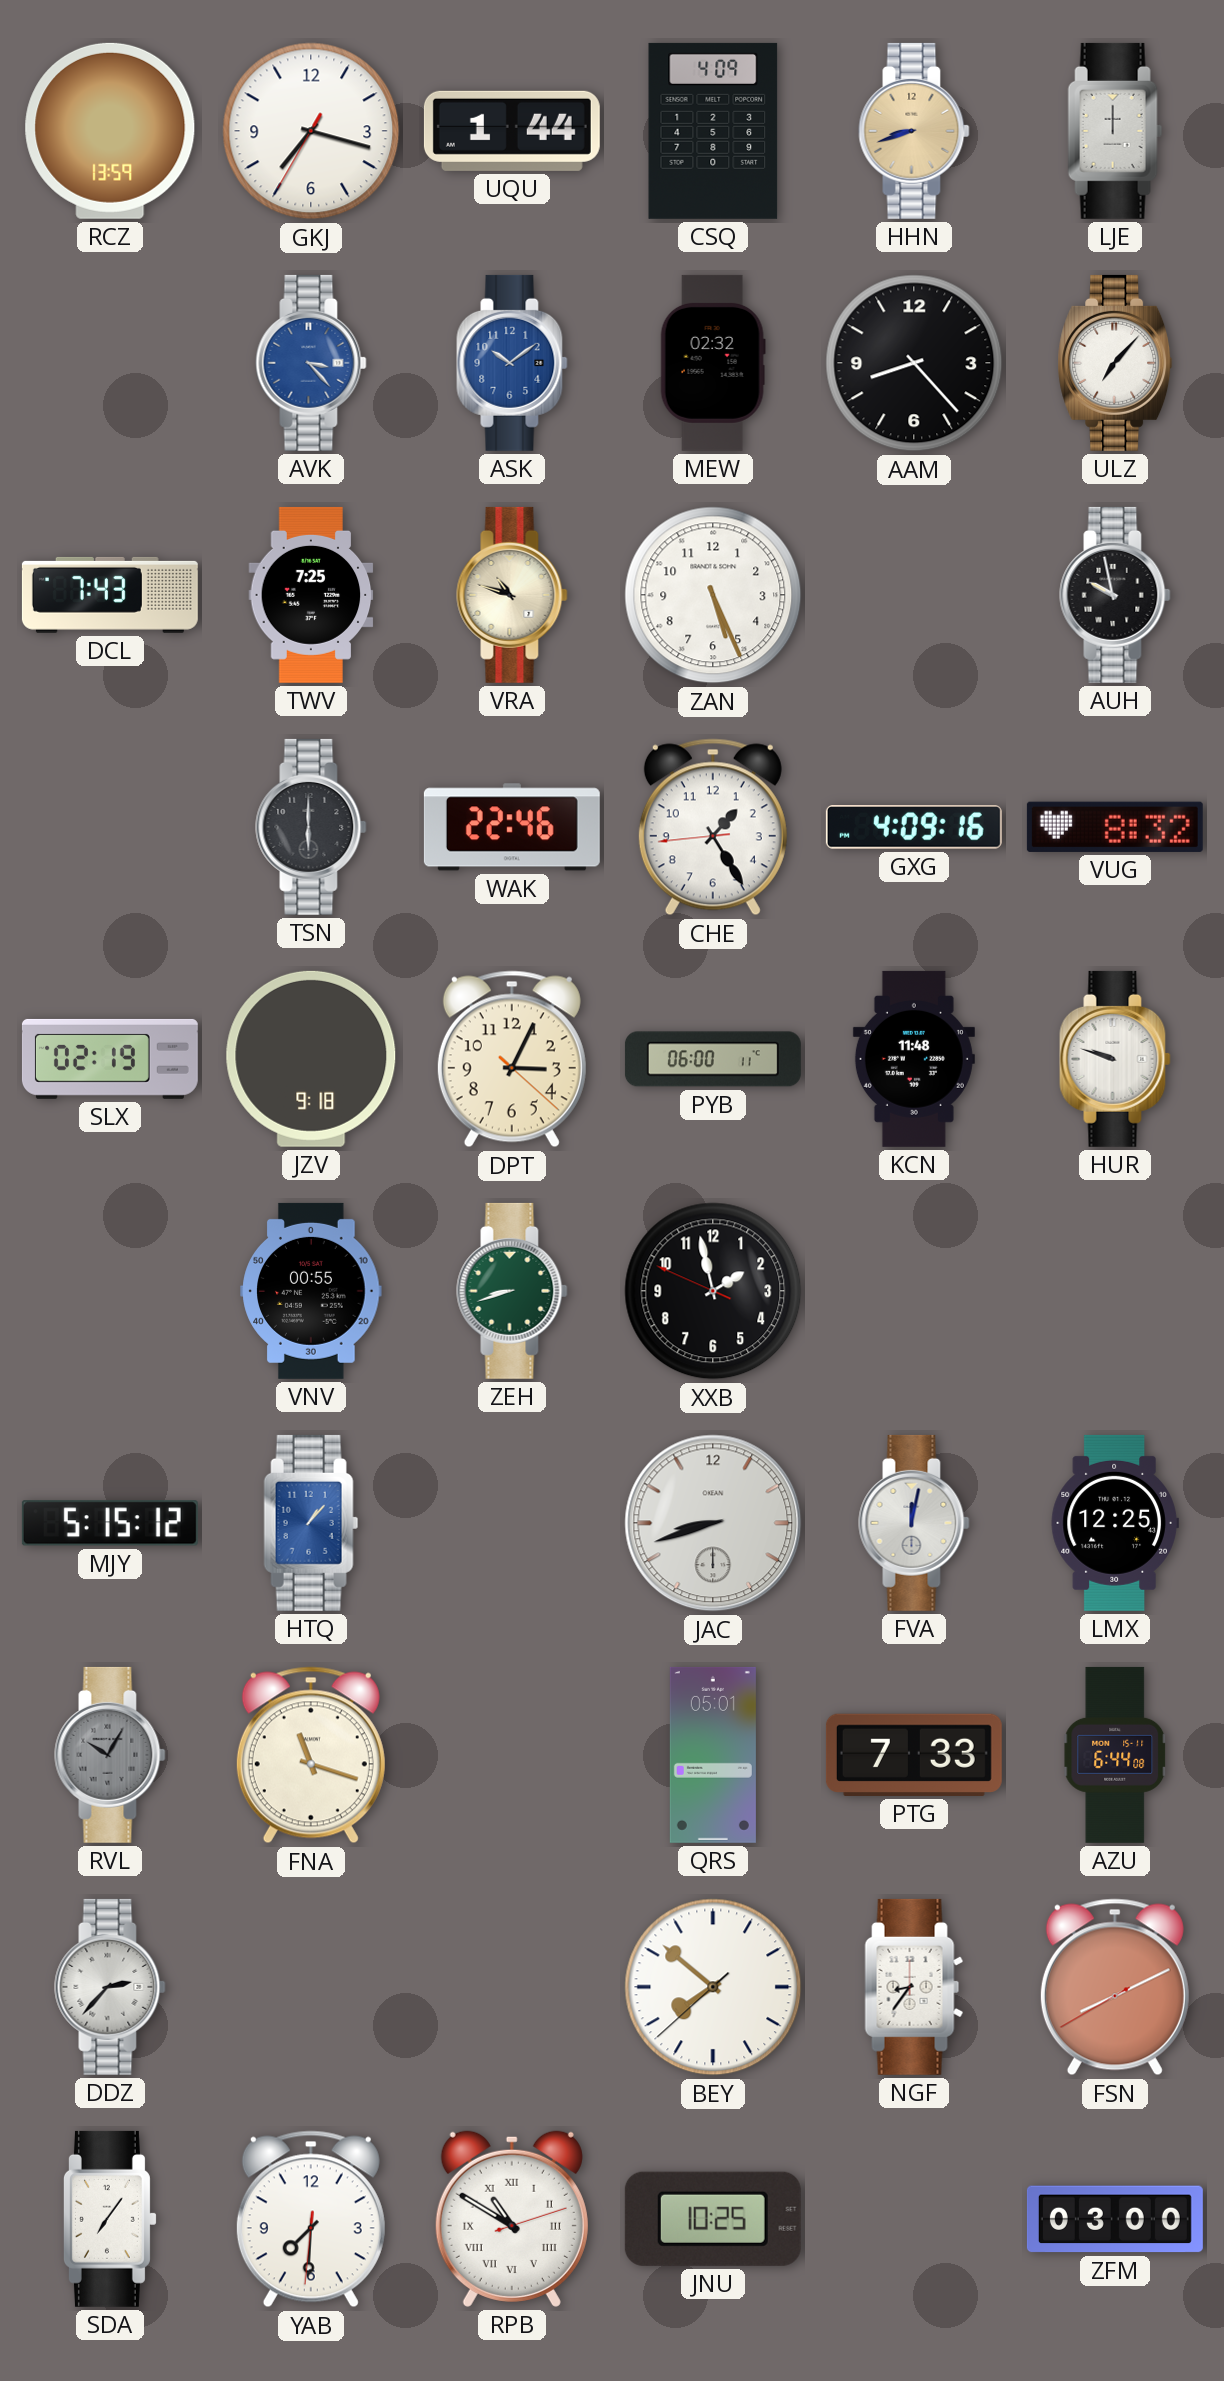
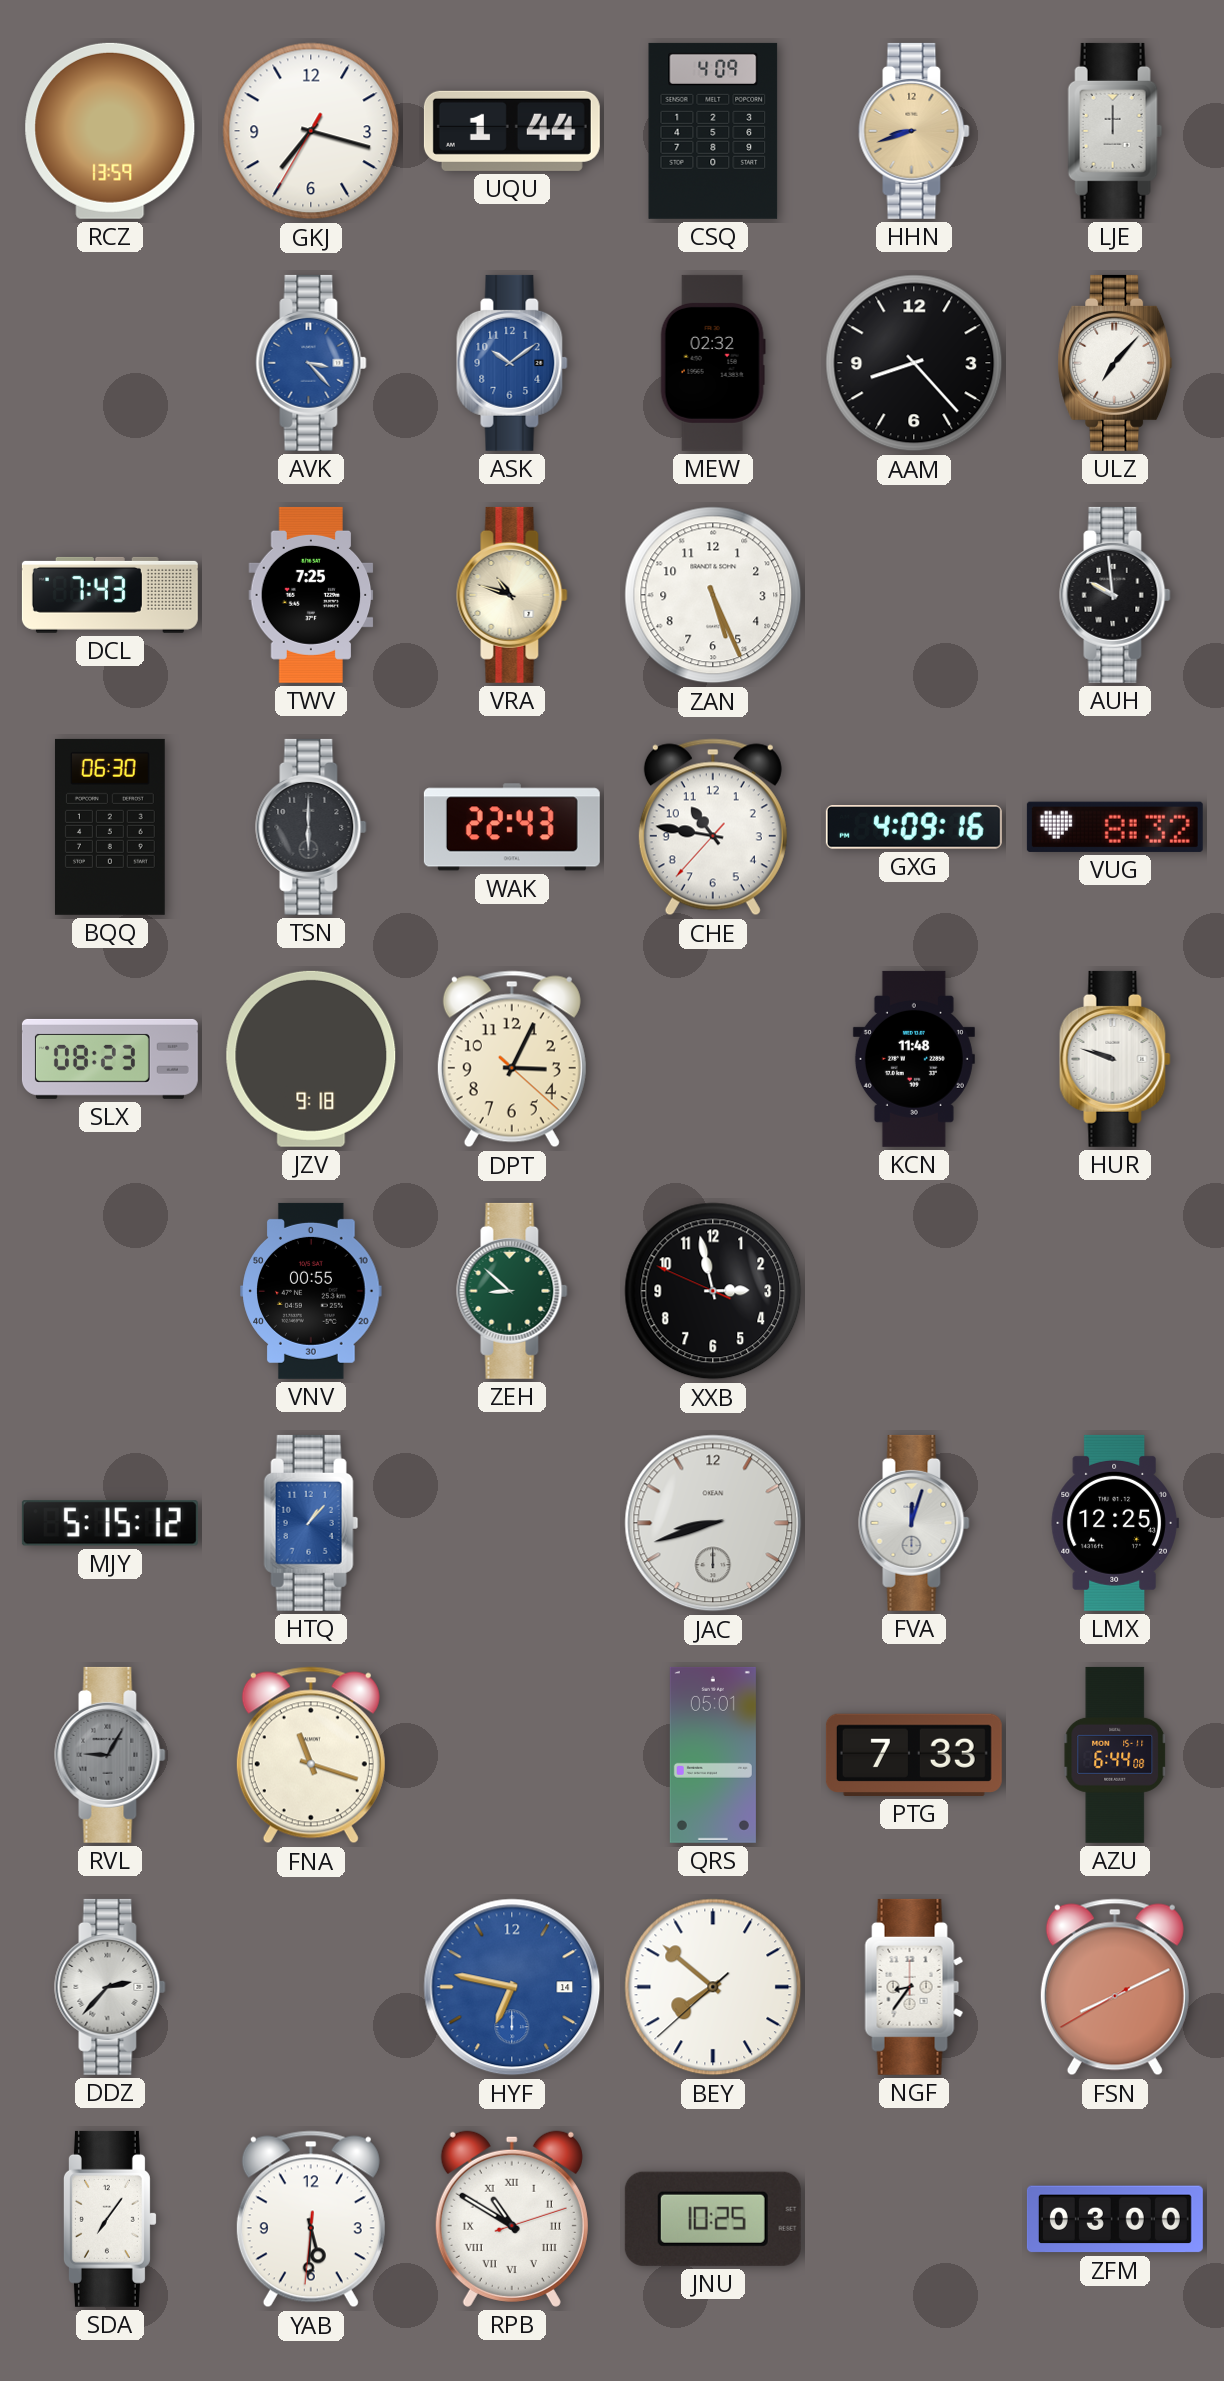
AUH: 9:58 -> 9:59 (1115, 595)
BQQ: none -> 06:30 (110, 827)
WAK: 22:46 -> 22:43 (512, 827)
CHE: 1:24 -> 10:46 (713, 827)
SLX: 02:19 -> 08:23 (110, 1059)
PYB: 06:00 -> none (713, 1059)
ZEH: 8:42 -> 8:52 (512, 1291)
XXB: 1:57 -> 2:57 (713, 1291)
FVA: 12:02 -> 12:03 (914, 1523)
RVL: 10:05 -> 9:05 (110, 1755)
HYF: none -> 6:47 (512, 1987)
YAB: 7:30 -> 5:30 (311, 2219)
